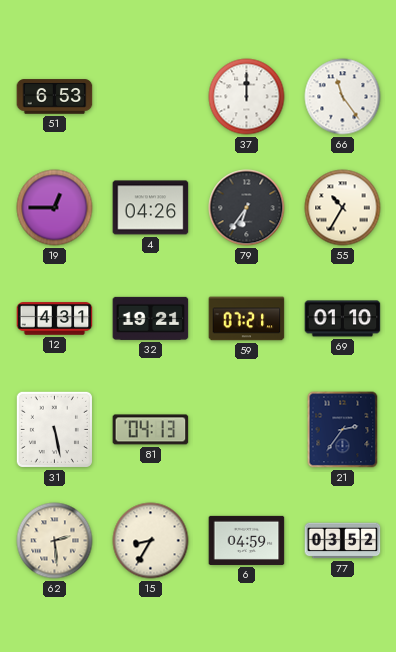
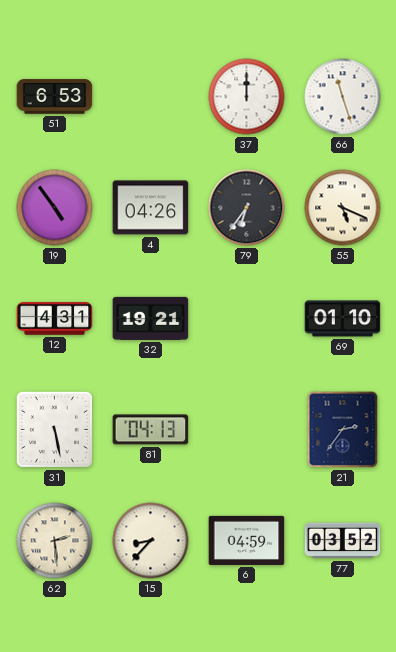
66: 11:24 -> 11:27 (343, 97)
19: 12:45 -> 4:54 (55, 208)
55: 10:35 -> 5:19 (343, 208)
59: 07:21 -> none (247, 319)
15: 8:35 -> 8:37 (151, 541)
